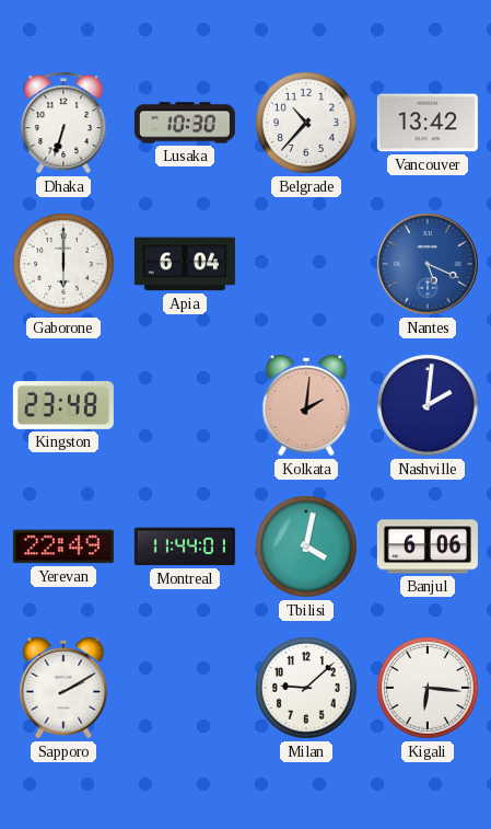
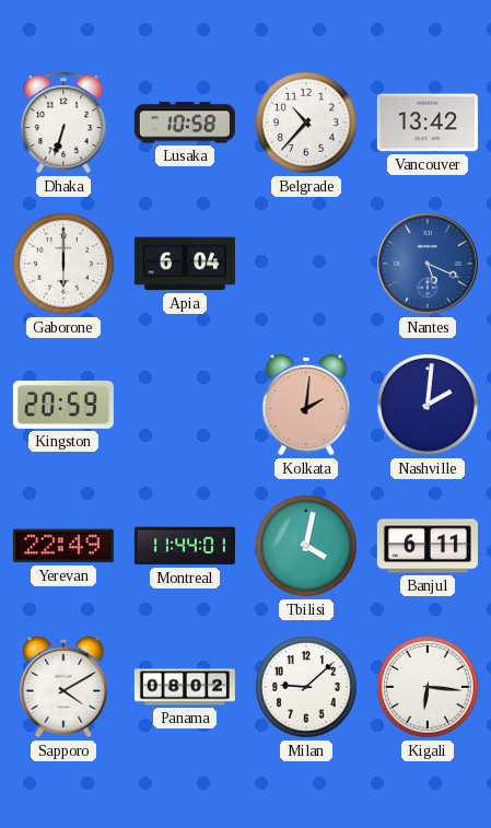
Lusaka: 10:30 -> 10:58 (185, 123)
Kingston: 23:48 -> 20:59 (63, 405)
Banjul: 6:06 -> 6:11 (428, 546)
Sapporo: 2:10 -> 4:10 (63, 687)
Panama: none -> 08:02 (185, 687)
